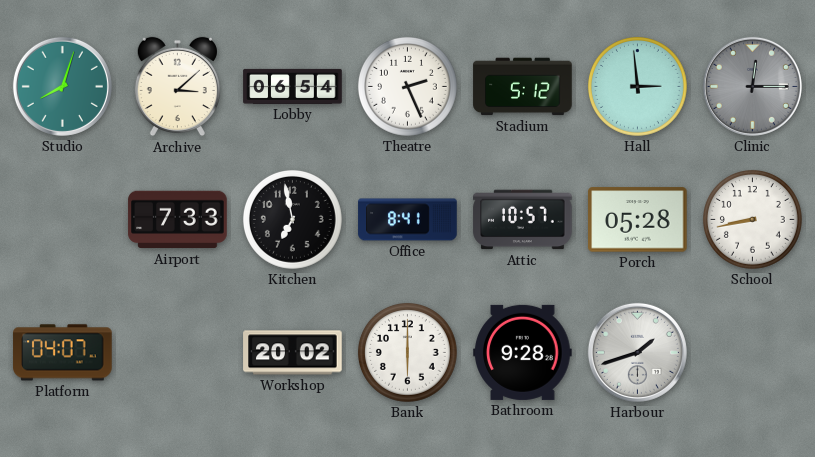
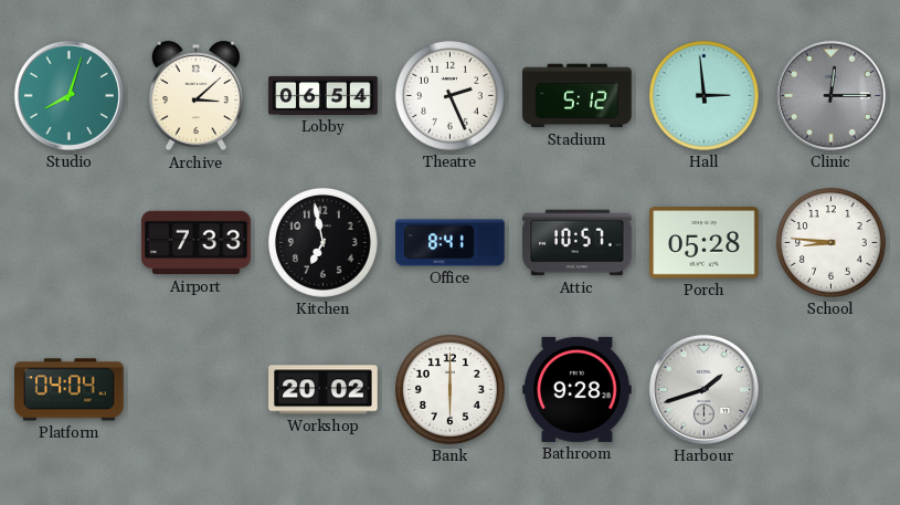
School: 8:43 -> 8:46 (830, 242)
Platform: 04:07 -> 04:04 (70, 390)
